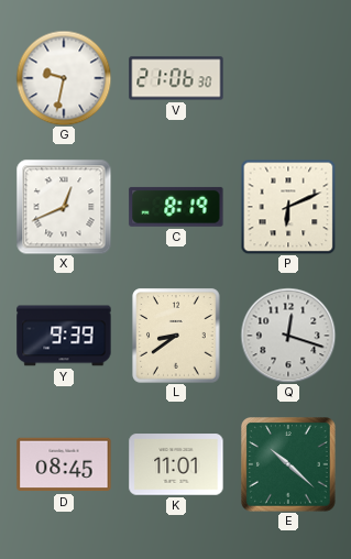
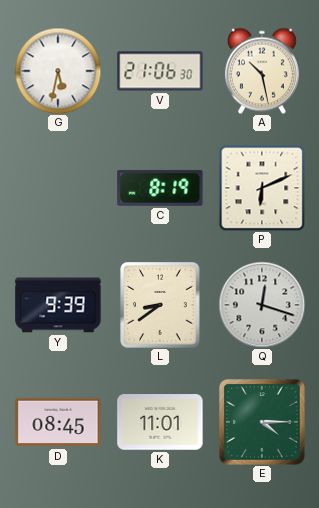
G: 9:32 -> 5:32 (58, 71)
A: none -> 10:28 (262, 71)
X: 12:41 -> none (64, 207)
E: 10:22 -> 4:15 (263, 423)
